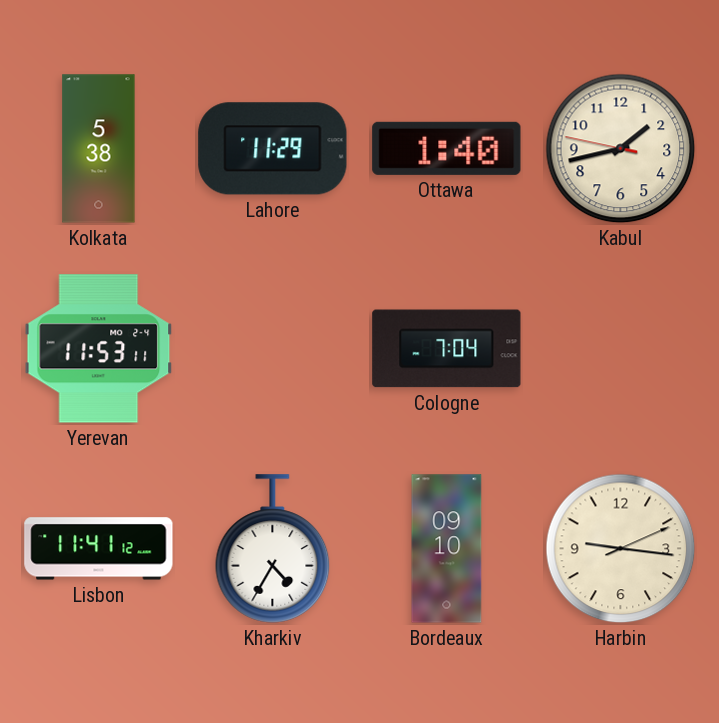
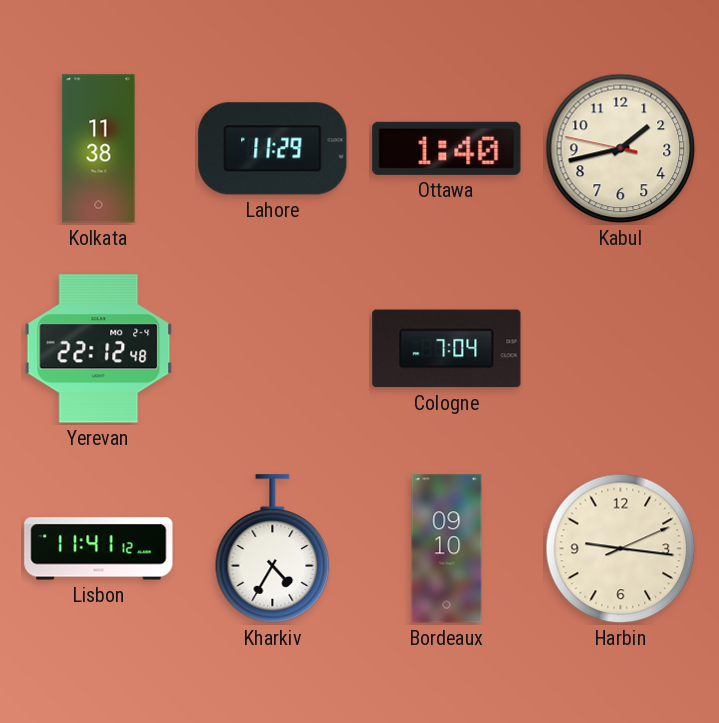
Kolkata: 5:38 -> 11:38 (99, 149)
Yerevan: 11:53 -> 22:12 (99, 349)
